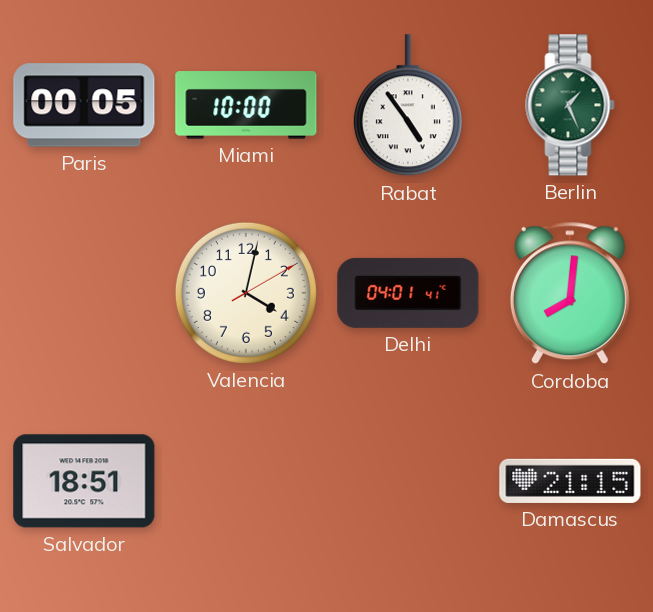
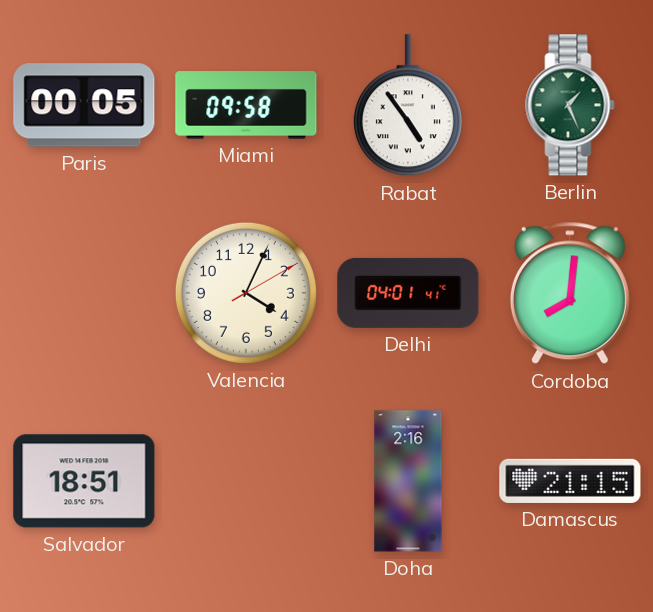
Miami: 10:00 -> 09:58 (246, 105)
Valencia: 4:02 -> 4:04 (246, 293)
Doha: none -> 2:16 (408, 481)
